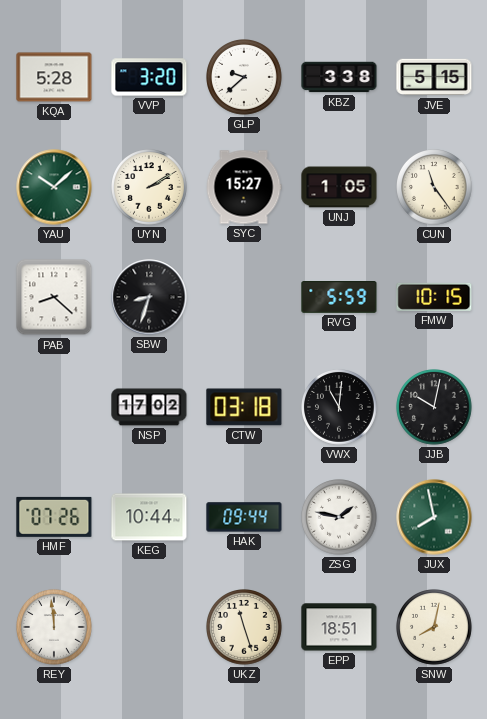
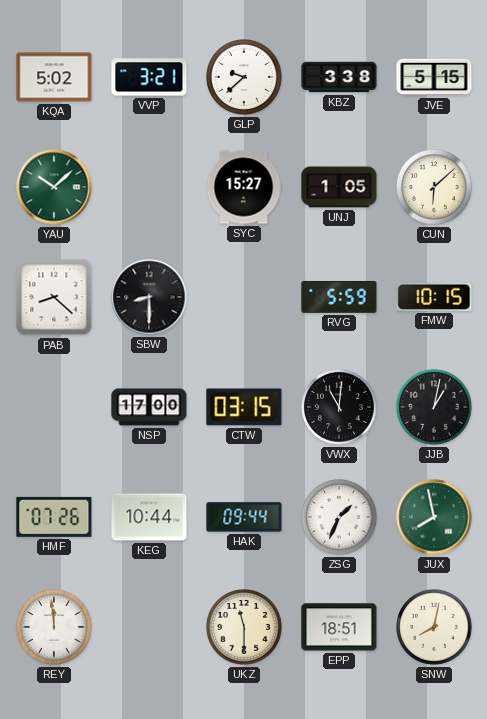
KQA: 5:28 -> 5:02 (54, 77)
VVP: 3:20 -> 3:21 (149, 77)
UYN: 2:10 -> none (149, 187)
CUN: 11:24 -> 6:08 (434, 187)
SBW: 8:33 -> 8:30 (149, 297)
NSP: 17:02 -> 17:00 (149, 407)
CTW: 03:18 -> 03:15 (244, 407)
JJB: 10:02 -> 1:02 (434, 407)
ZSG: 1:47 -> 1:34 (339, 517)
UKZ: 11:27 -> 11:30 (244, 627)
